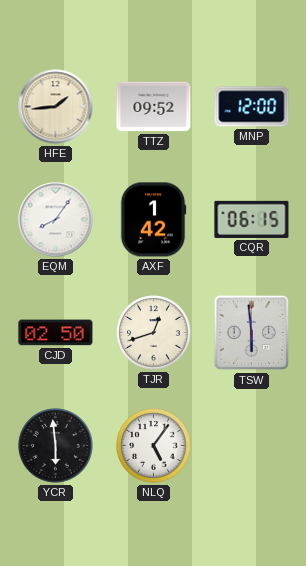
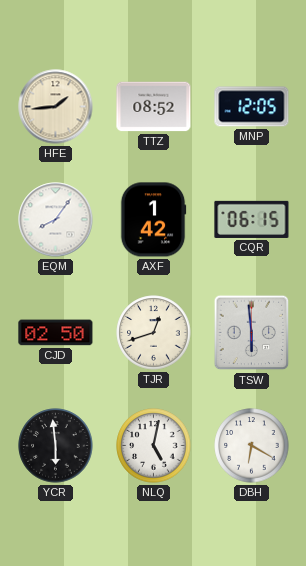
TTZ: 09:52 -> 08:52 (154, 107)
MNP: 12:00 -> 12:05 (252, 107)
NLQ: 5:06 -> 5:02 (154, 446)
DBH: none -> 6:20 (252, 446)
